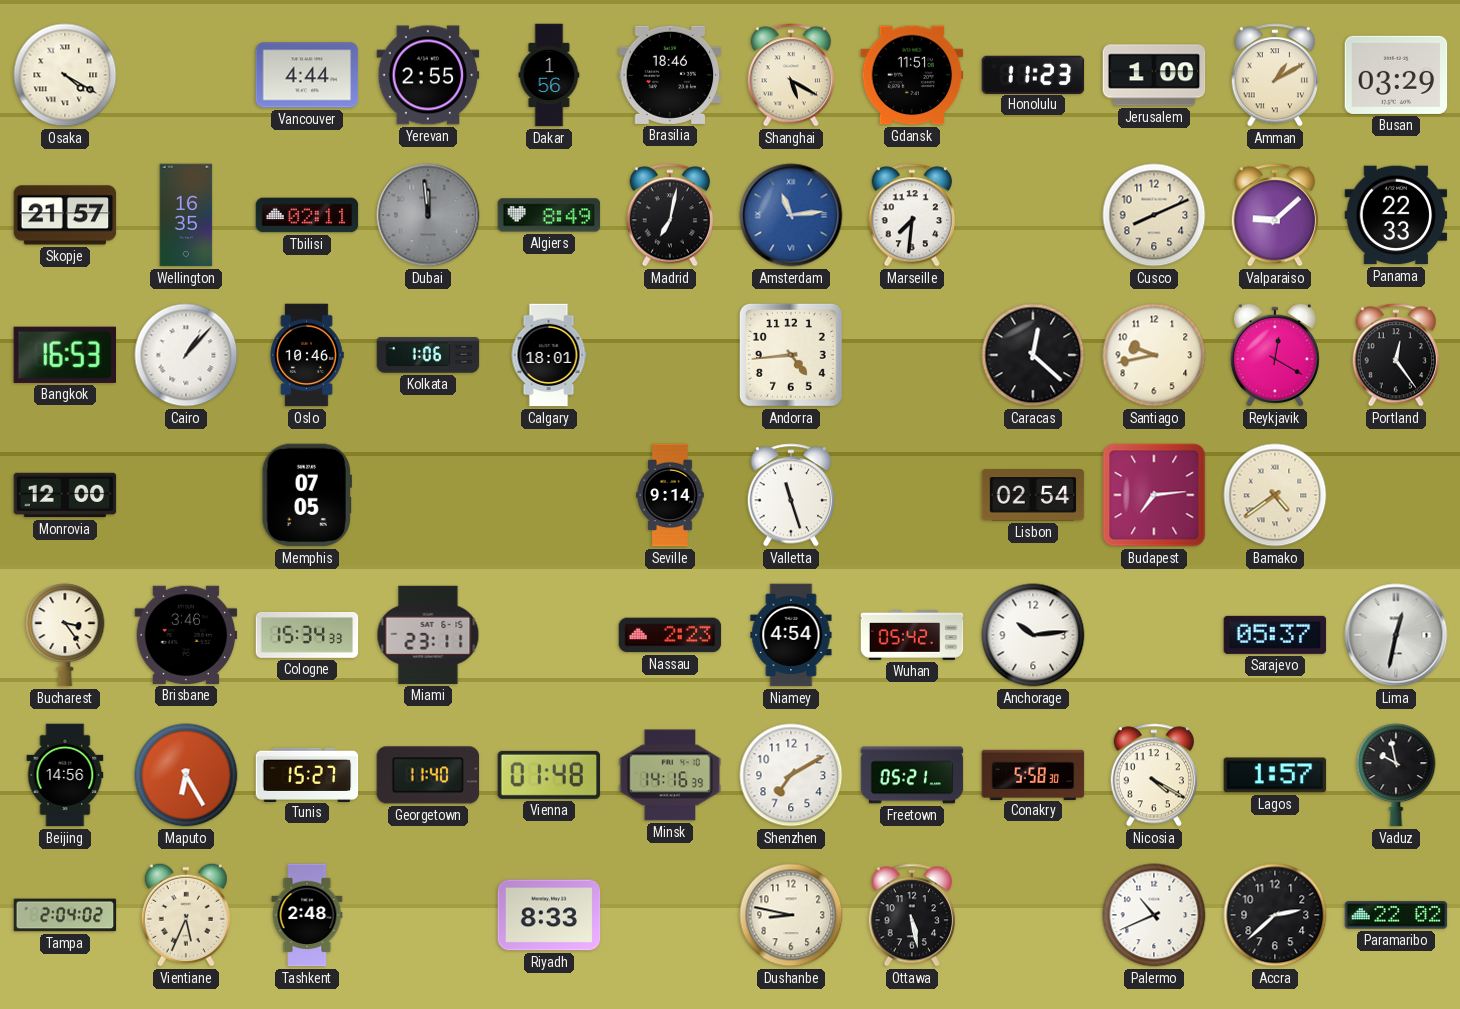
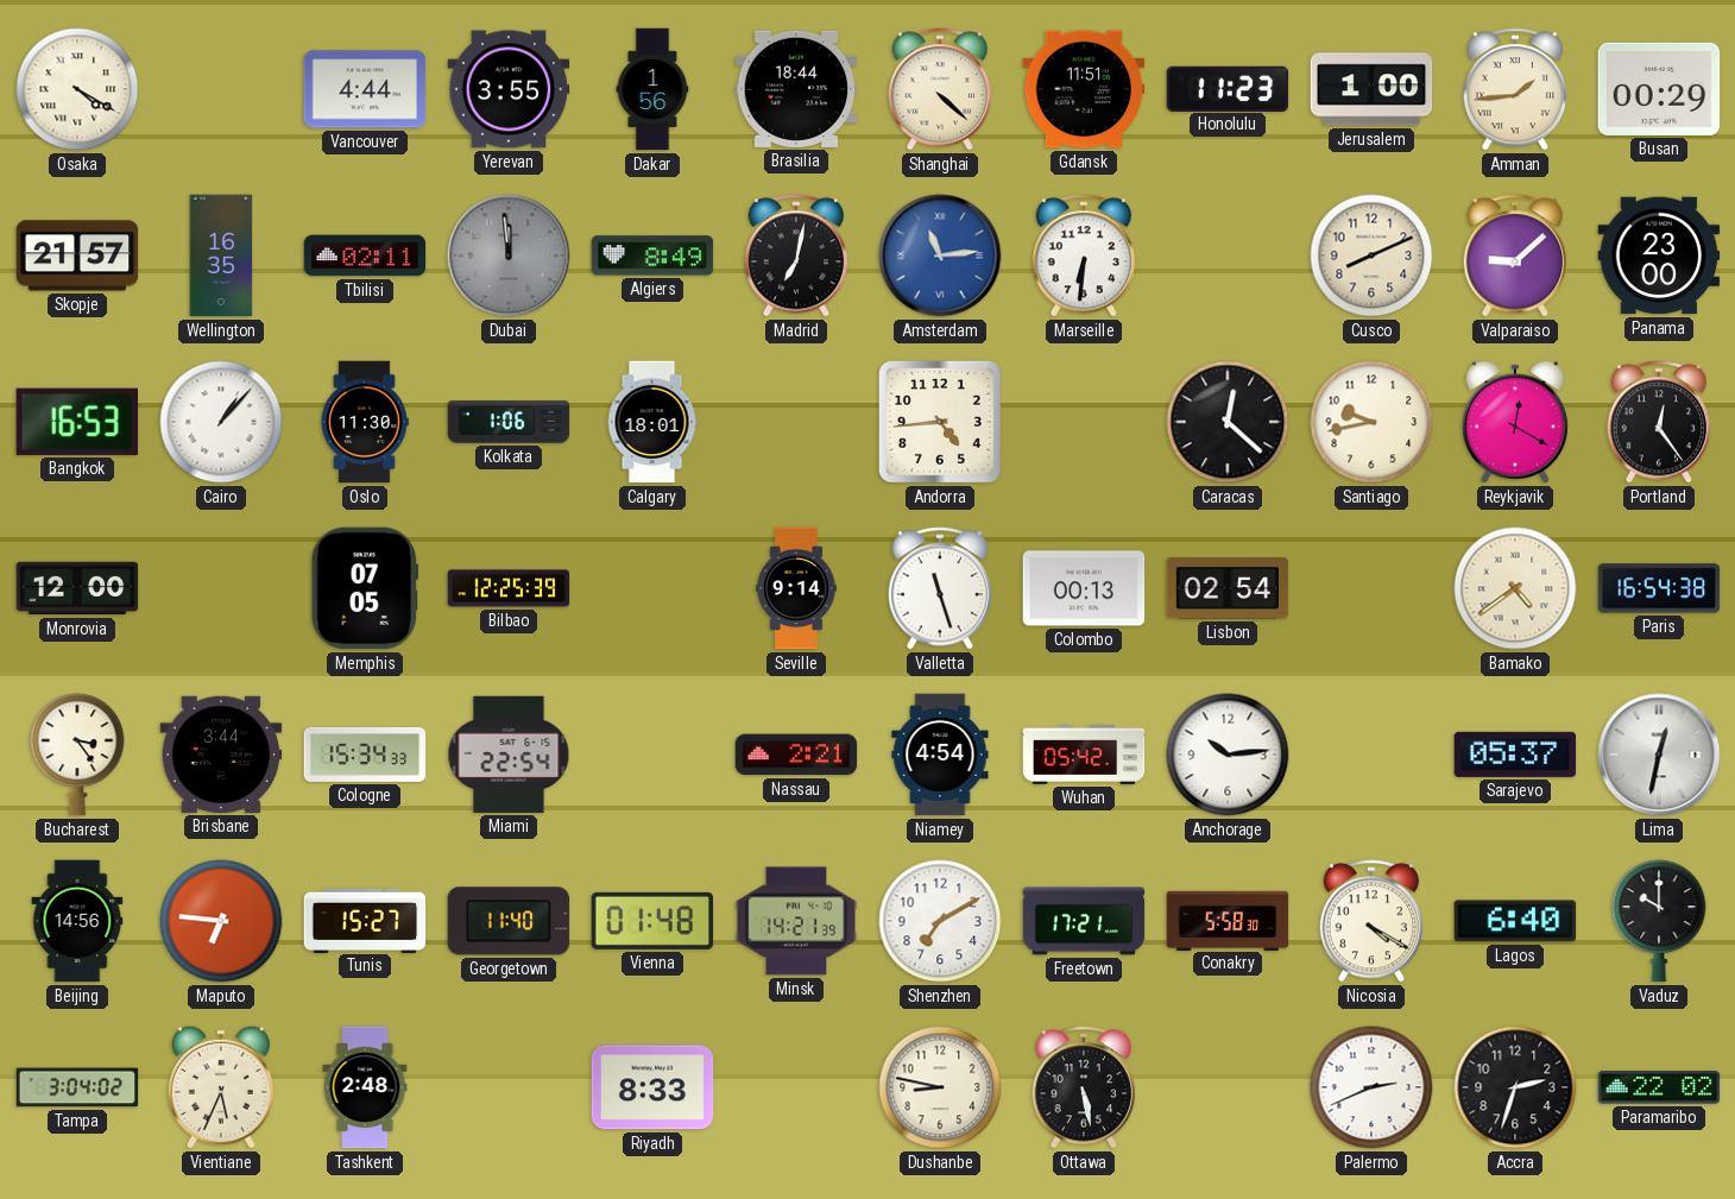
Yerevan: 2:55 -> 3:55 (509, 89)
Brasilia: 18:46 -> 18:44 (796, 89)
Shanghai: 5:20 -> 4:22 (939, 89)
Amman: 1:10 -> 1:44 (1514, 89)
Busan: 03:29 -> 00:29 (1659, 89)
Marseille: 7:31 -> 6:31 (1083, 255)
Panama: 22:33 -> 23:00 (1659, 255)
Oslo: 10:46 -> 11:30 (365, 422)
Bilbao: none -> 12:25 (509, 588)
Colombo: none -> 00:13 (1084, 588)
Budapest: 7:14 -> none (1154, 495)
Paris: none -> 16:54 (1659, 588)
Brisbane: 3:46 -> 3:44 (221, 755)
Miami: 23:11 -> 22:54 (509, 755)
Nassau: 2:23 -> 2:21 (796, 755)
Maputo: 6:25 -> 6:46 (221, 921)
Minsk: 14:16 -> 14:21 (796, 921)
Freetown: 05:21 -> 17:21 (1084, 921)
Lagos: 1:57 -> 6:40 (1515, 921)
Vaduz: 9:58 -> 10:00 (1659, 921)
Tampa: 2:04 -> 3:04 (77, 1087)
Palermo: 10:41 -> 2:41 (1371, 1087)
Accra: 2:38 -> 2:33 (1515, 1087)
